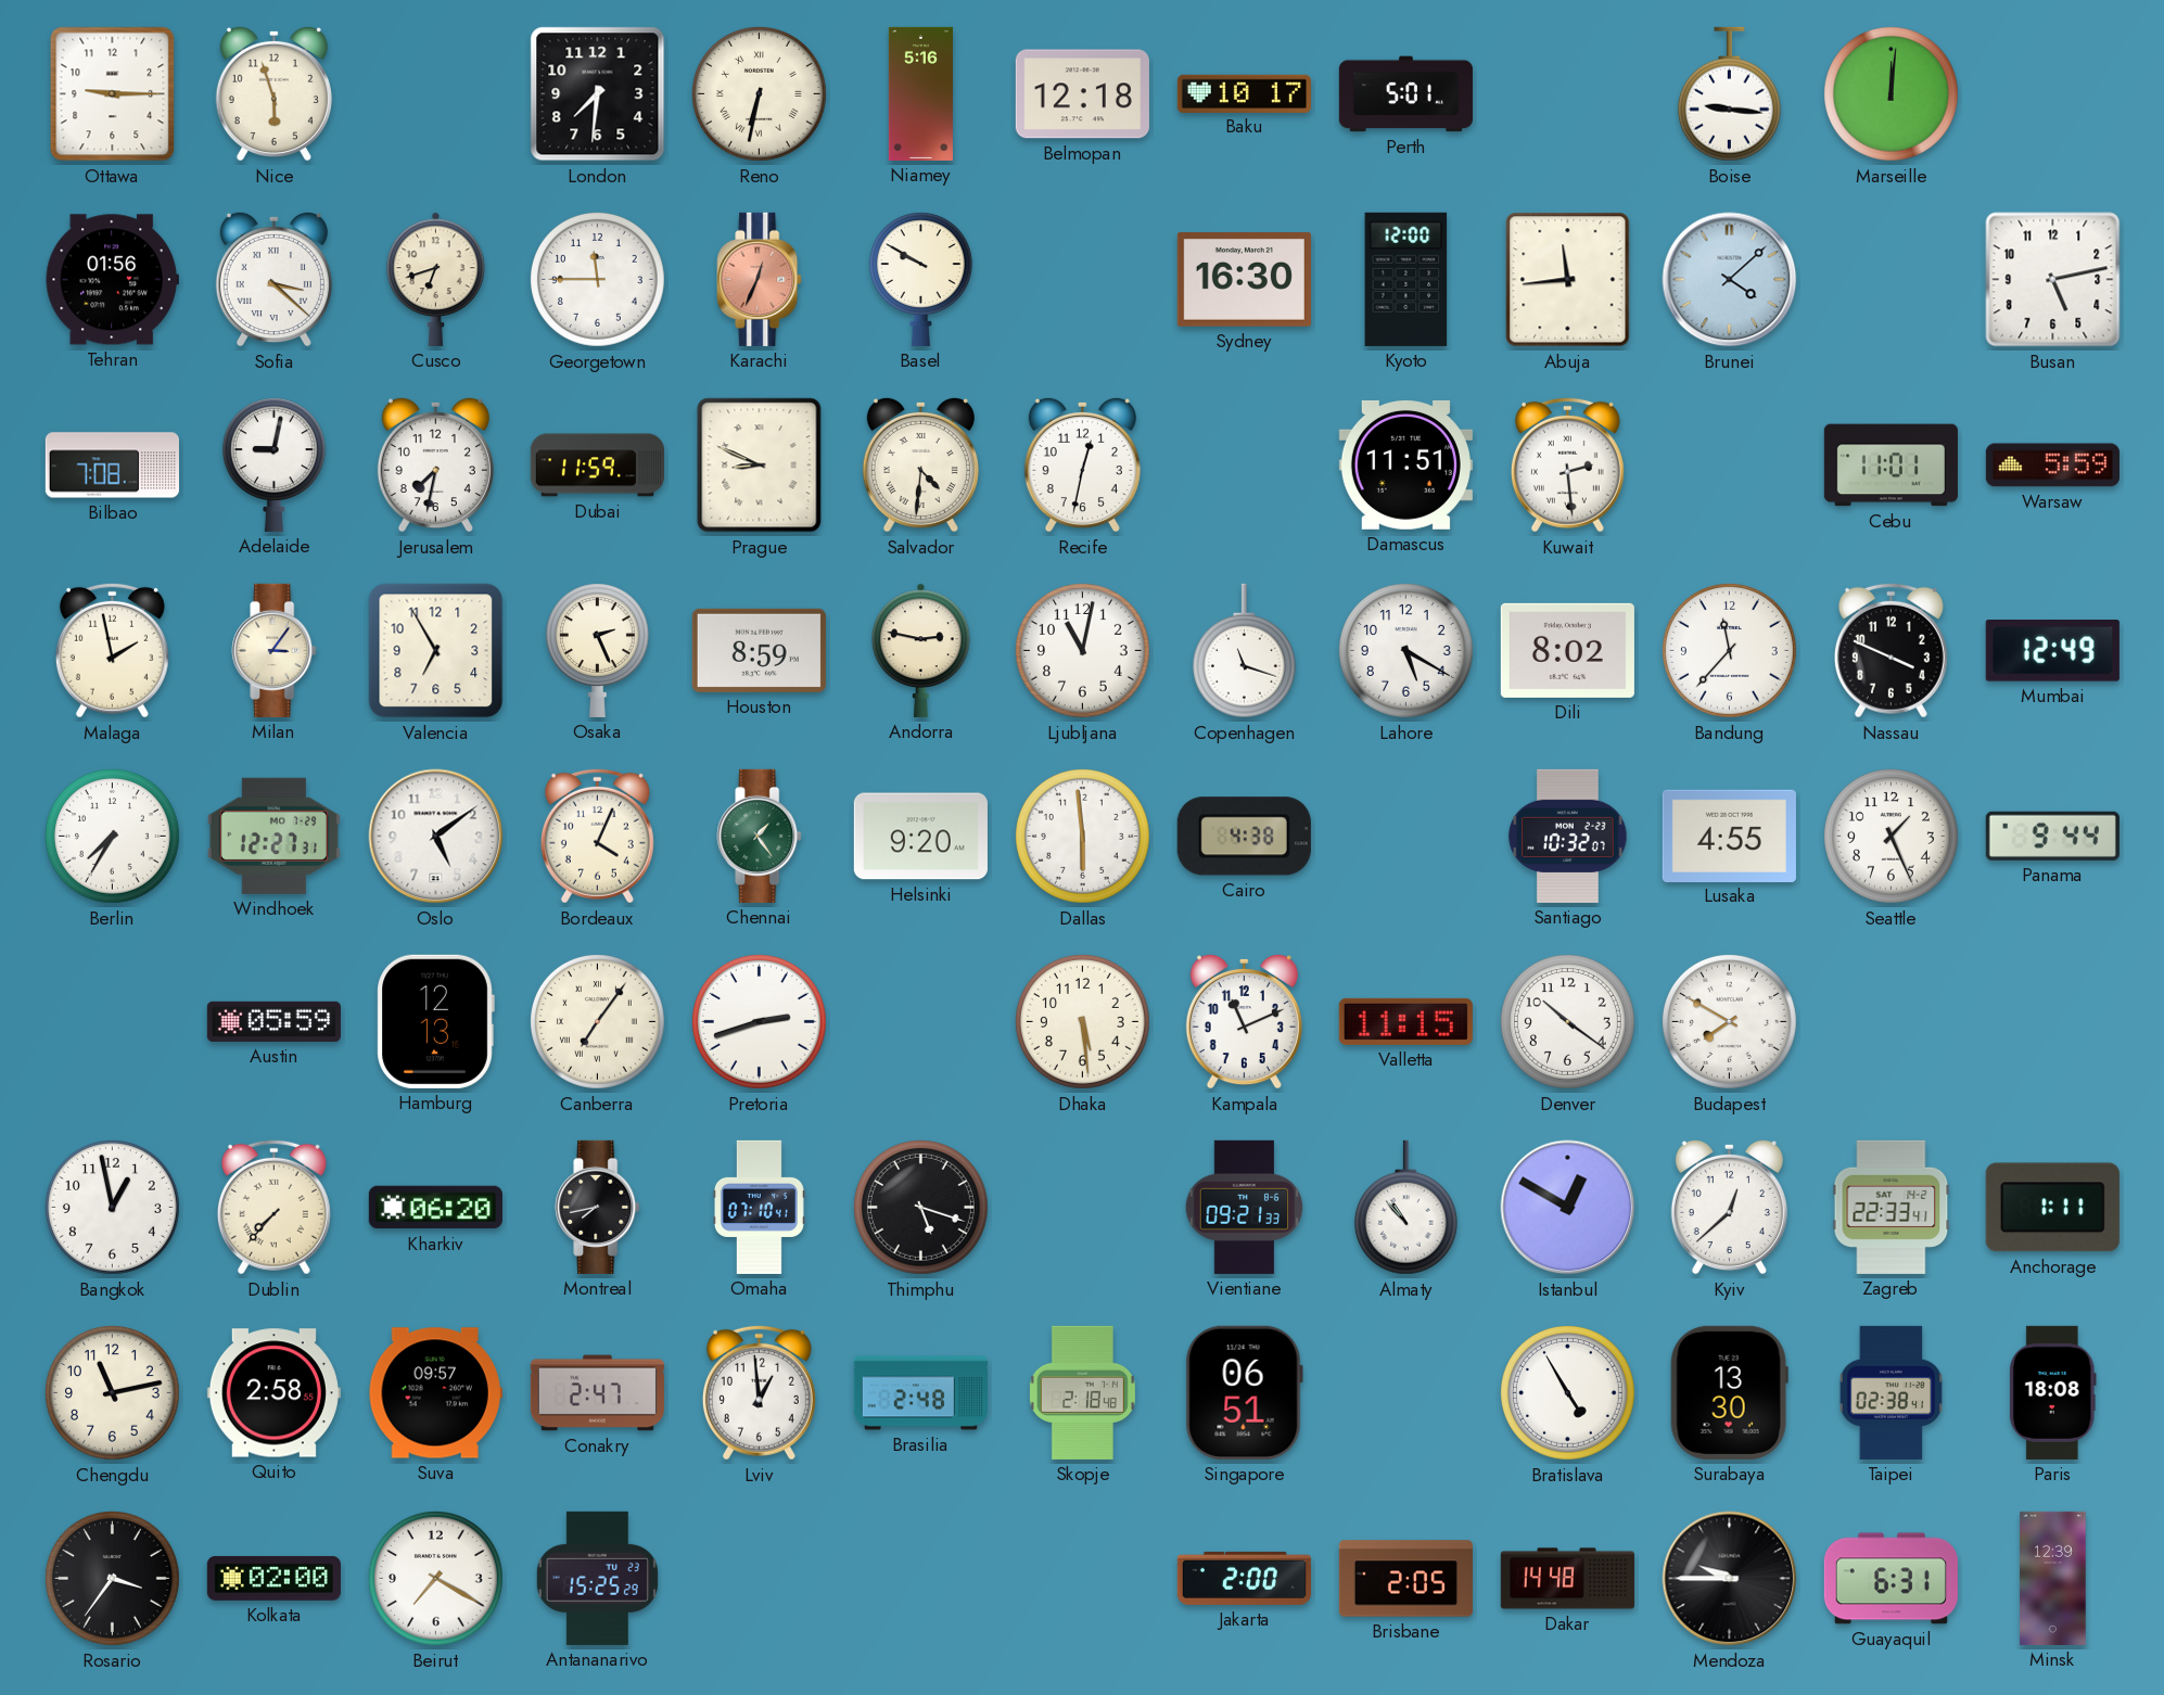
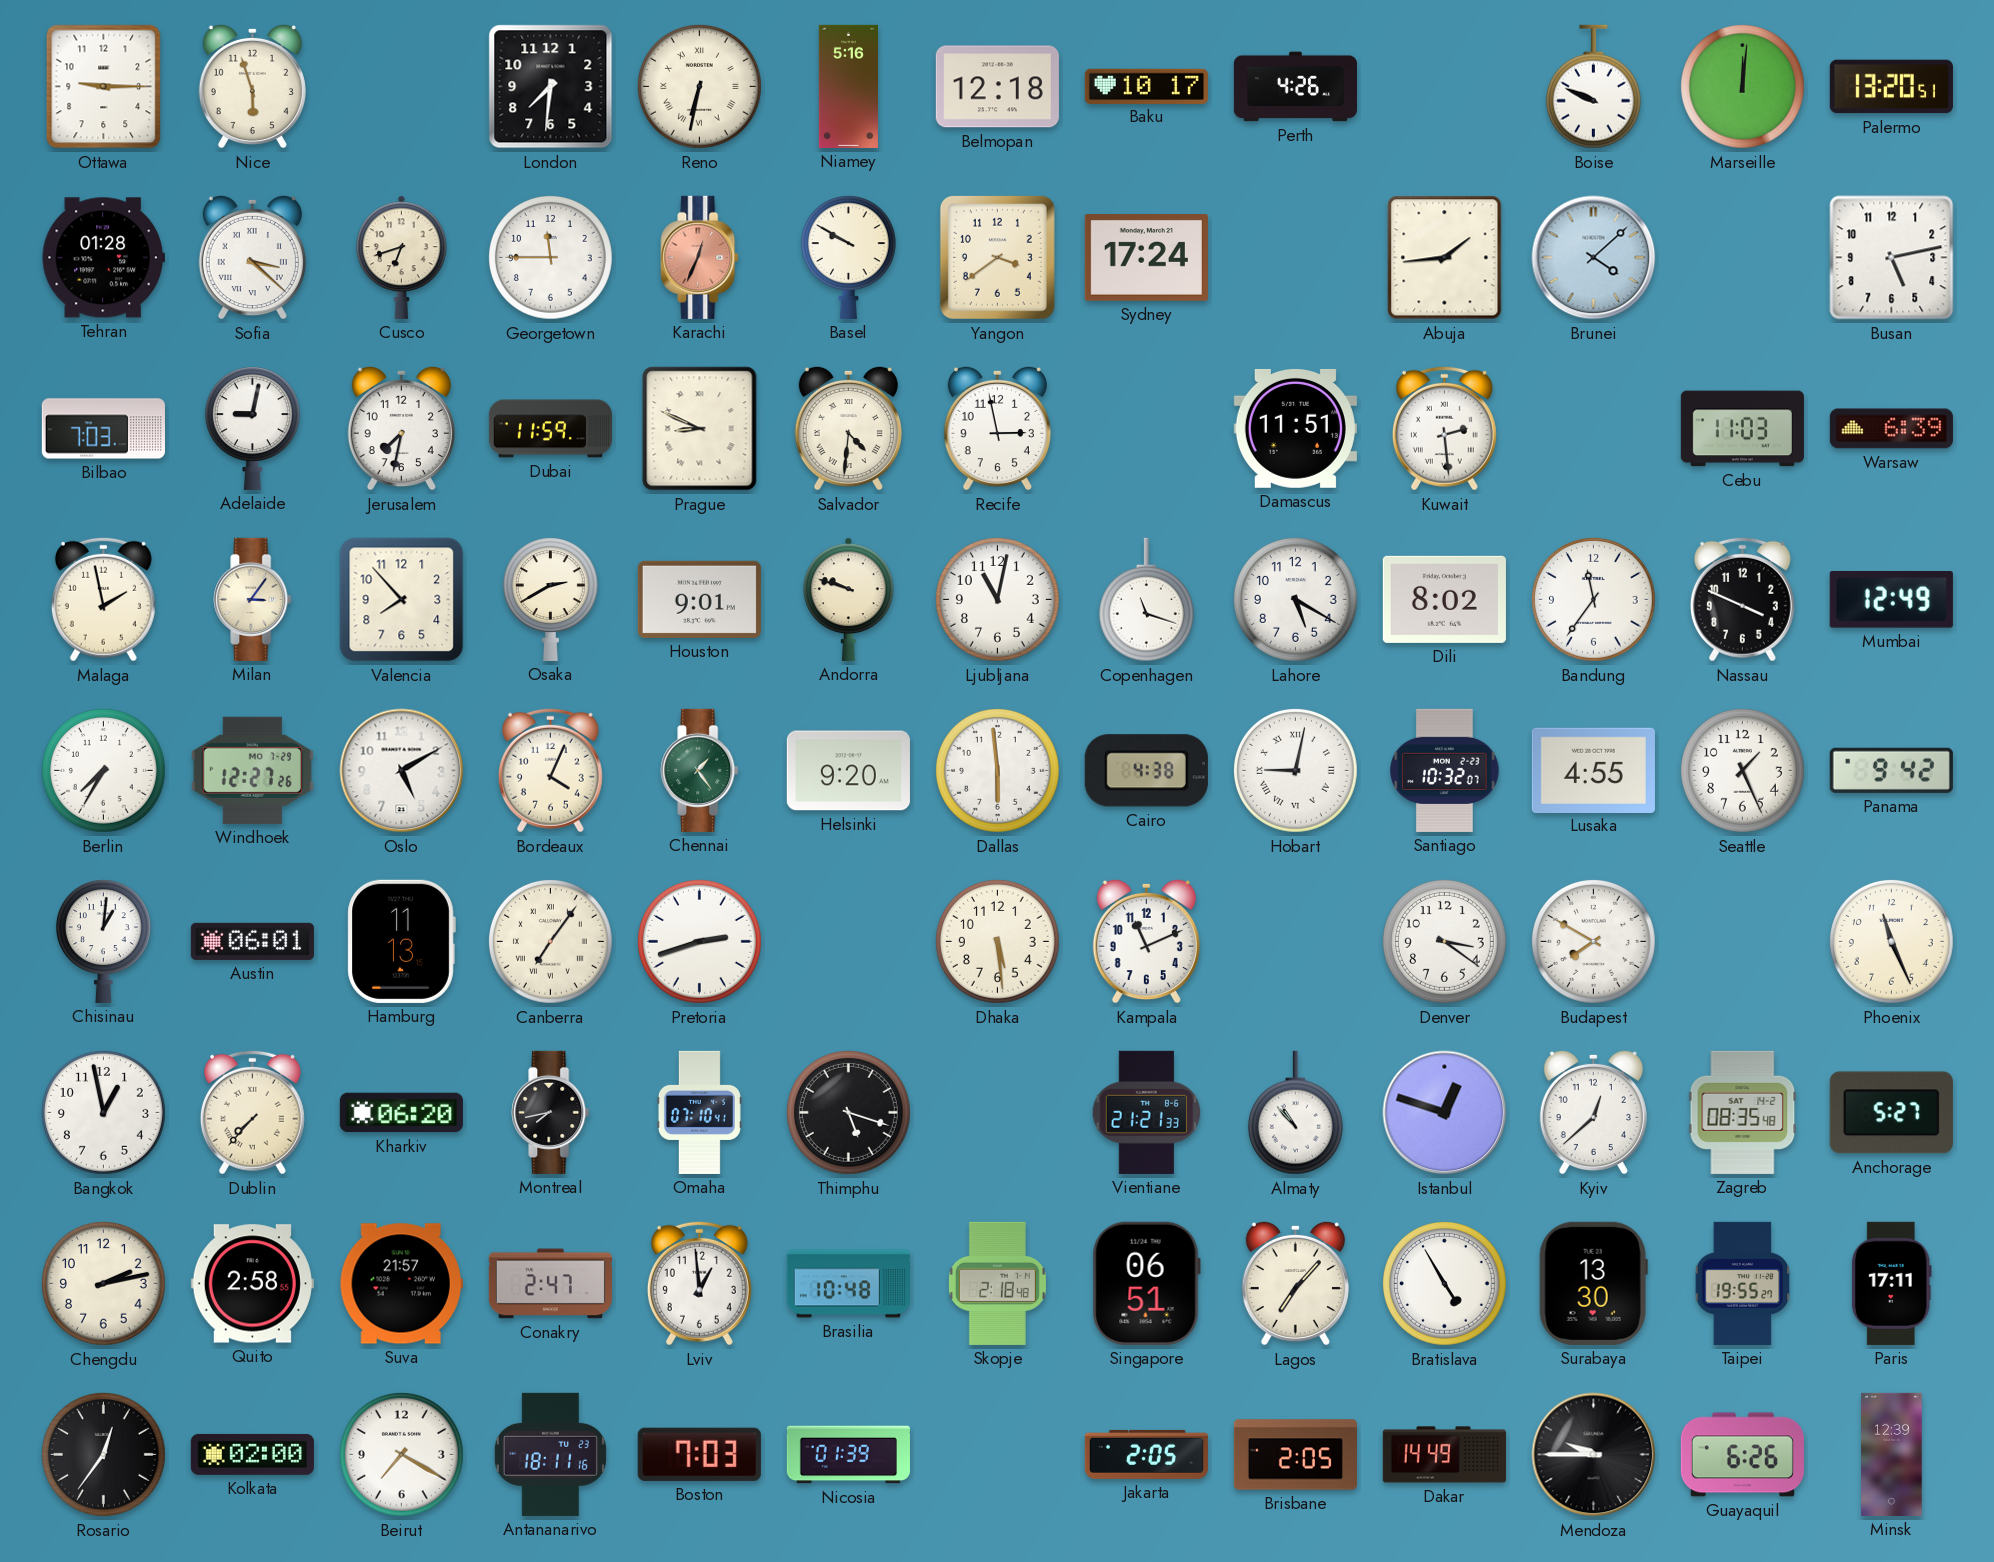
Perth: 5:01 -> 4:26 (1295, 87)
Boise: 9:16 -> 9:49 (1593, 87)
Palermo: none -> 13:20 (1891, 87)
Tehran: 01:56 -> 01:28 (103, 258)
Yangon: none -> 3:39 (997, 257)
Sydney: 16:30 -> 17:24 (1146, 258)
Kyoto: 12:00 -> none (1406, 279)
Abuja: 11:44 -> 1:44 (1445, 258)
Bilbao: 7:08 -> 7:03 (103, 429)
Recife: 12:32 -> 2:58 (997, 428)
Cebu: 11:01 -> 11:03 (1742, 429)
Warsaw: 5:59 -> 6:39 (1891, 429)
Valencia: 6:55 -> 7:53 (402, 600)
Osaka: 2:26 -> 2:40 (550, 599)
Houston: 8:59 -> 9:01 (699, 599)
Andorra: 2:47 -> 9:48 (849, 599)
Bandung: 11:37 -> 11:36 (1593, 599)
Windhoek: 12:27:31 -> 12:27:26 (252, 770)
Oslo: 5:09 -> 5:10 (402, 771)
Hobart: none -> 9:02 (1295, 770)
Panama: 9:44 -> 9:42 (1891, 770)
Chisinau: none -> 1:01 (103, 941)
Austin: 05:59 -> 06:01 (252, 941)
Hamburg: 12:13 -> 11:13 (401, 941)
Valletta: 11:15 -> none (1405, 1021)
Denver: 10:21 -> 3:21 (1444, 941)
Phoenix: none -> 11:26 (1891, 941)
Vientiane: 09:21 -> 21:21 (1147, 1112)
Istanbul: 12:50 -> 12:48 (1445, 1113)
Zagreb: 22:33 -> 08:35 (1743, 1112)
Anchorage: 1:11 -> 5:27 (1891, 1113)
Chengdu: 11:13 -> 2:13 (103, 1283)
Suva: 09:57 -> 21:57 (401, 1284)
Brasilia: 2:48 -> 10:48 (848, 1284)
Lagos: none -> 7:07 (1295, 1283)
Taipei: 02:38 -> 19:55 (1743, 1283)
Paris: 18:08 -> 17:11 (1891, 1283)
Rosario: 3:36 -> 12:36 (103, 1454)
Antananarivo: 15:25 -> 18:11 (550, 1454)
Boston: none -> 7:03 (699, 1454)
Nicosia: none -> 01:39 (848, 1455)
Jakarta: 2:00 -> 2:05 (1146, 1454)
Dakar: 14:48 -> 14:49 (1444, 1455)
Guayaquil: 6:31 -> 6:26 (1742, 1455)
